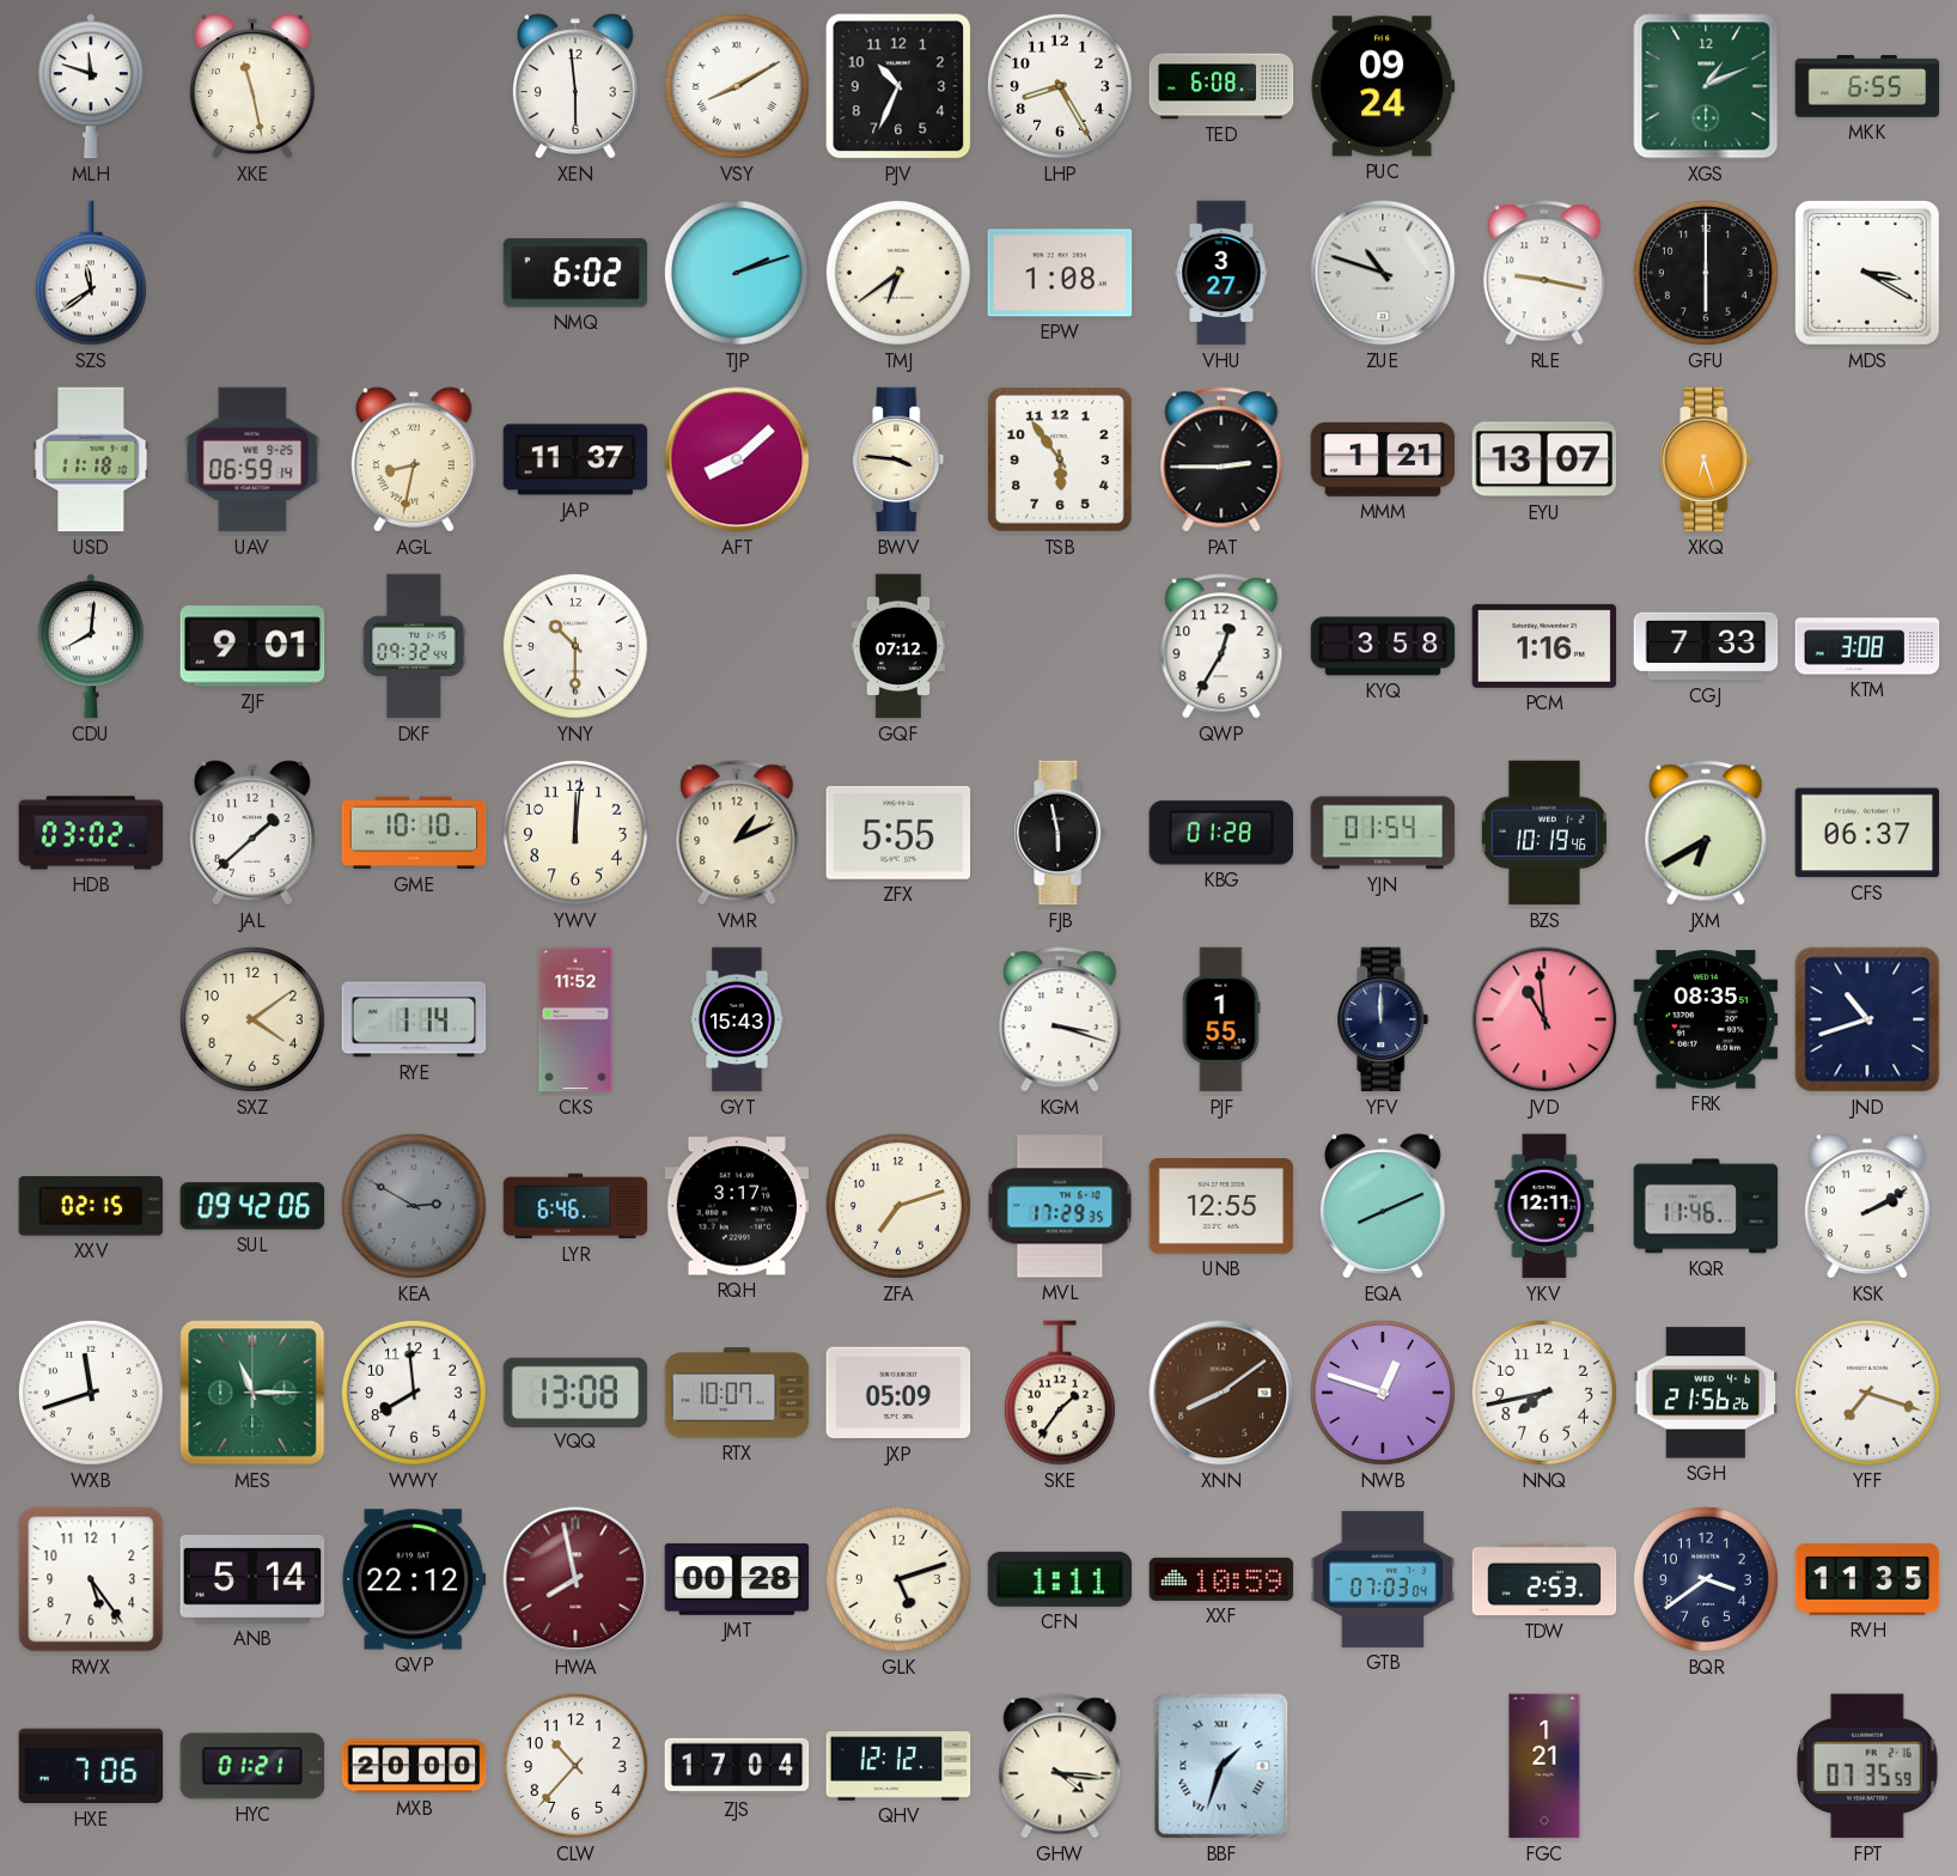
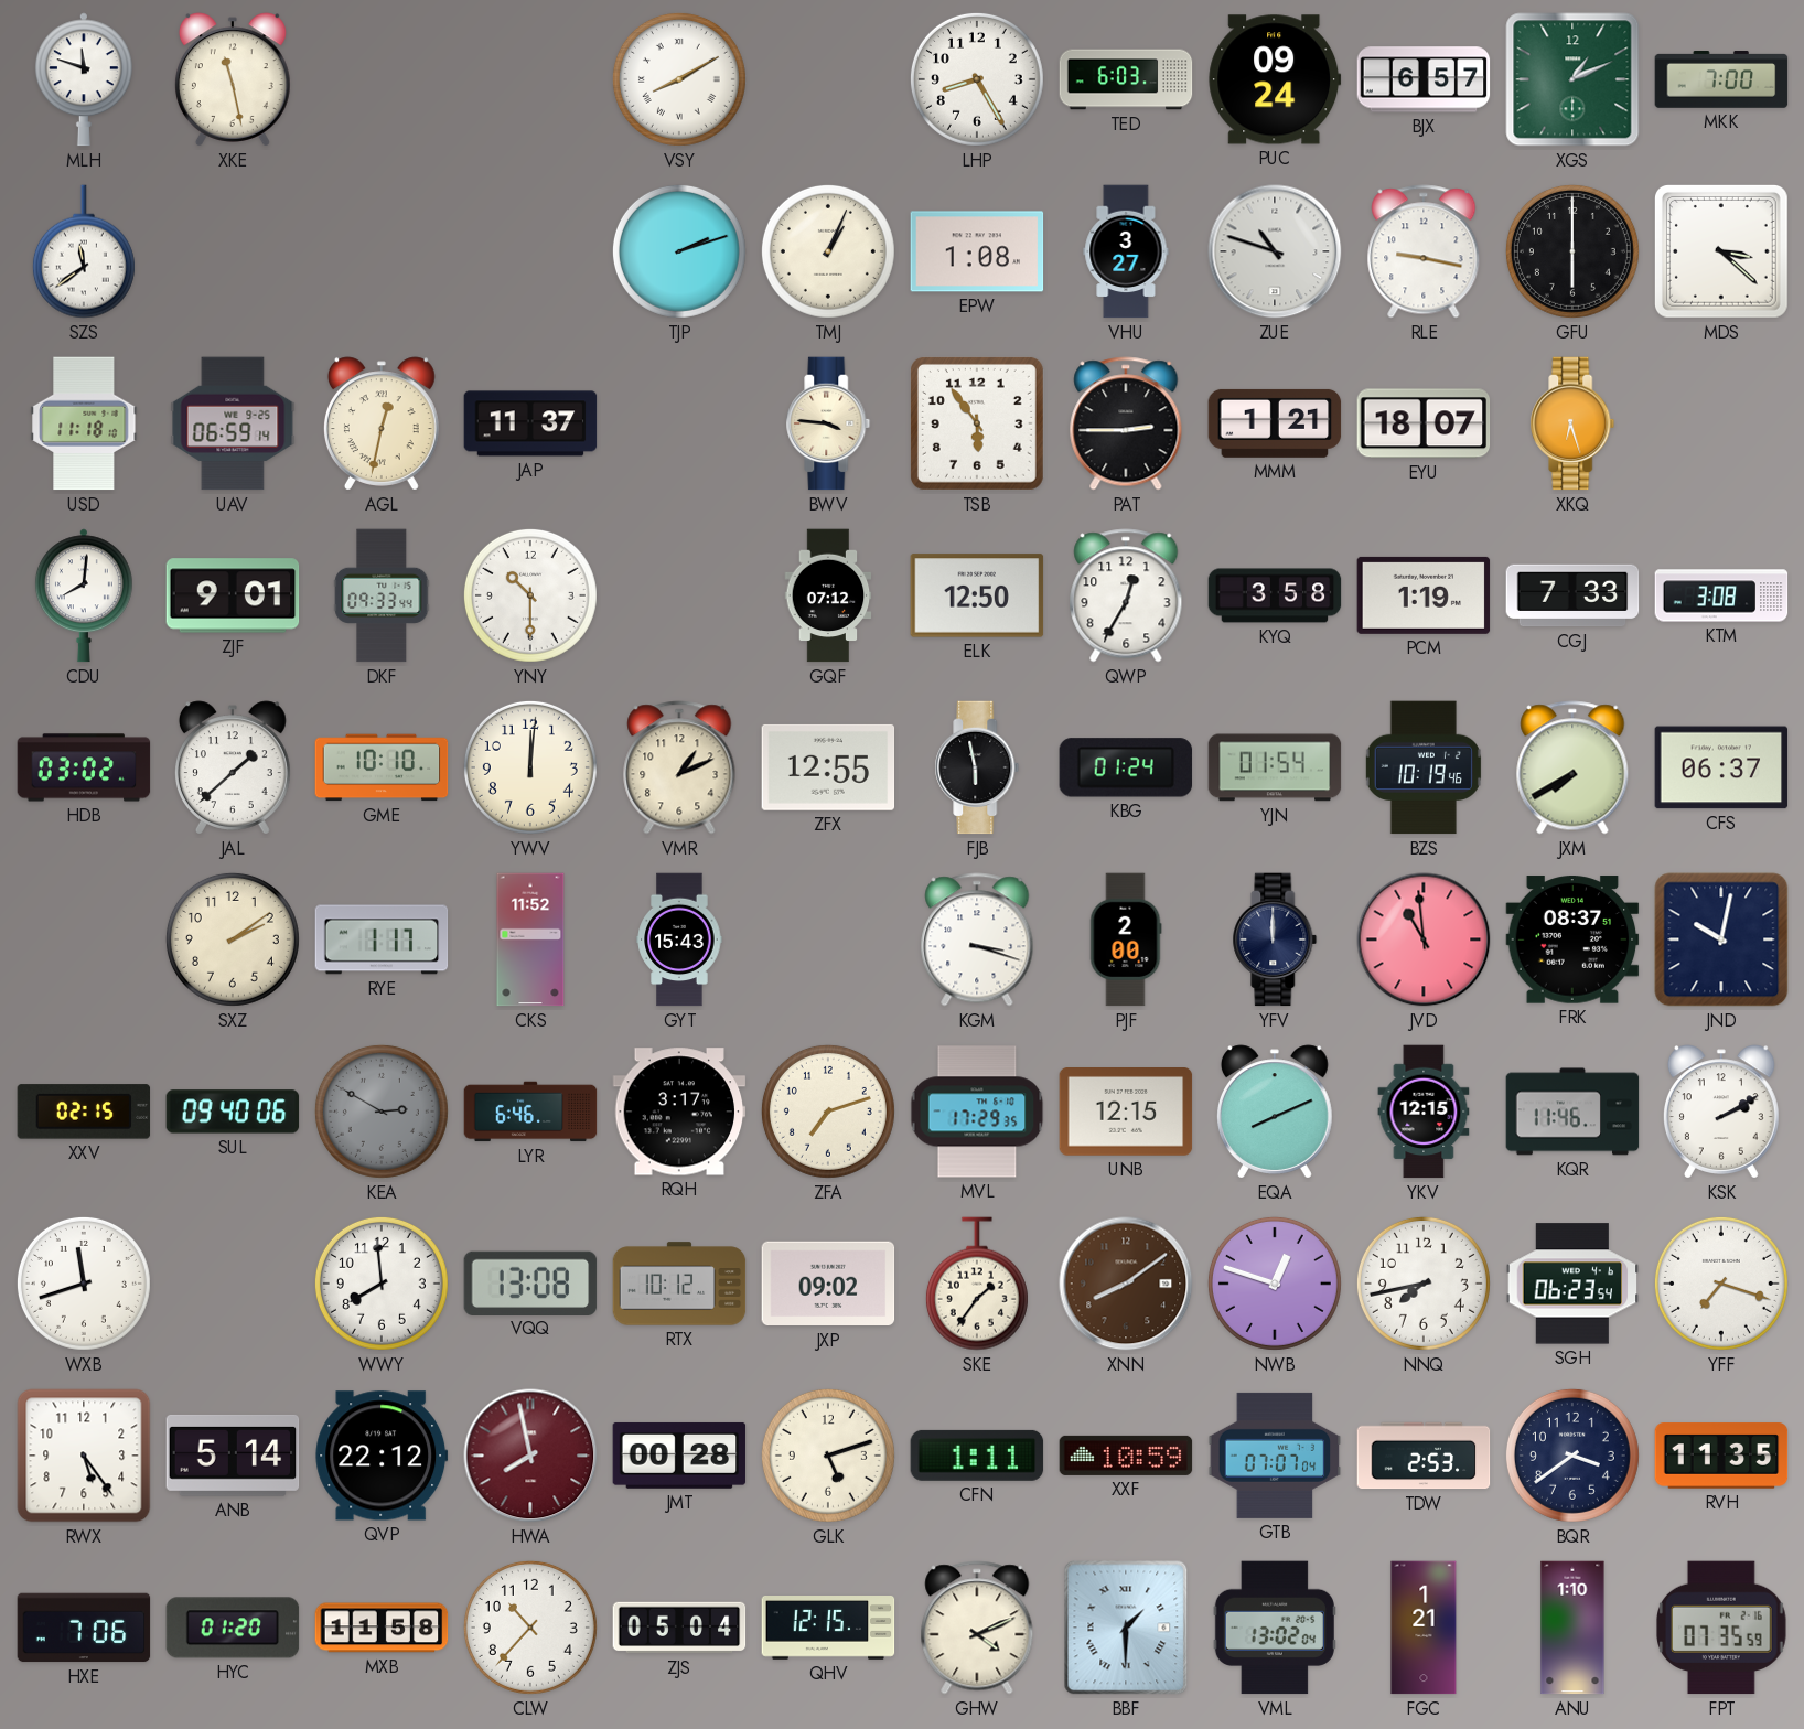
XEN: 5:59 -> none (575, 86)
PJV: 10:34 -> none (898, 86)
TED: 6:08 -> 6:03 (1126, 79)
BJX: none -> 6:57 (1424, 79)
MKK: 6:55 -> 7:00 (1721, 80)
NMQ: 6:02 -> none (575, 273)
TMJ: 6:39 -> 1:04 (828, 251)
MDS: 3:20 -> 3:22 (1721, 251)
AGL: 8:32 -> 12:32 (382, 423)
AFT: 8:08 -> none (737, 459)
EYU: 13:07 -> 18:07 (1424, 423)
DKF: 09:32 -> 09:33 (382, 595)
ELK: none -> 12:50 (977, 595)
PCM: 1:16 -> 1:19 (1424, 595)
ZFX: 5:55 -> 12:55 (828, 767)
KBG: 01:28 -> 01:24 (1126, 767)
JXM: 6:40 -> 7:40 (1572, 767)
SXZ: 4:09 -> 2:09 (233, 939)
RYE: 1:14 -> 1:17 (382, 939)
PJF: 1:55 -> 2:00 (1126, 939)
FRK: 08:35 -> 08:37 (1572, 939)
JND: 10:42 -> 10:02 (1721, 939)
SUL: 09:42 -> 09:40 (233, 1111)
UNB: 12:55 -> 12:15 (1126, 1113)
YKV: 12:11 -> 12:15 (1424, 1111)
MES: 11:15 -> none (252, 1393)
RTX: 10:07 -> 10:12 (679, 1284)
JXP: 05:09 -> 09:02 (828, 1284)
SGH: 21:56 -> 06:23 (1572, 1284)
GTB: 07:03 -> 07:07 (1275, 1456)
HYC: 01:21 -> 01:20 (233, 1628)
MXB: 20:00 -> 11:58 (382, 1628)
ZJS: 17:04 -> 05:04 (679, 1628)
QHV: 12:12 -> 12:15 (828, 1629)
GHW: 4:16 -> 4:11 (977, 1628)
BBF: 1:33 -> 1:30 (1126, 1628)
VML: none -> 13:02 (1275, 1628)
ANU: none -> 1:10 (1572, 1628)
